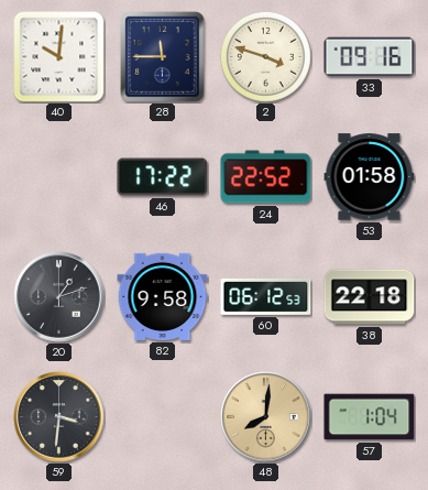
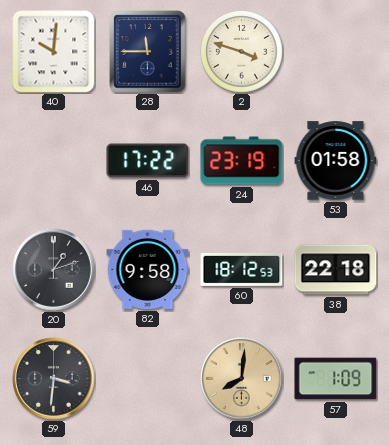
33: 09:16 -> none (370, 57)
24: 22:52 -> 23:19 (242, 161)
60: 06:12 -> 18:12 (242, 269)
57: 1:04 -> 1:09 (336, 379)
